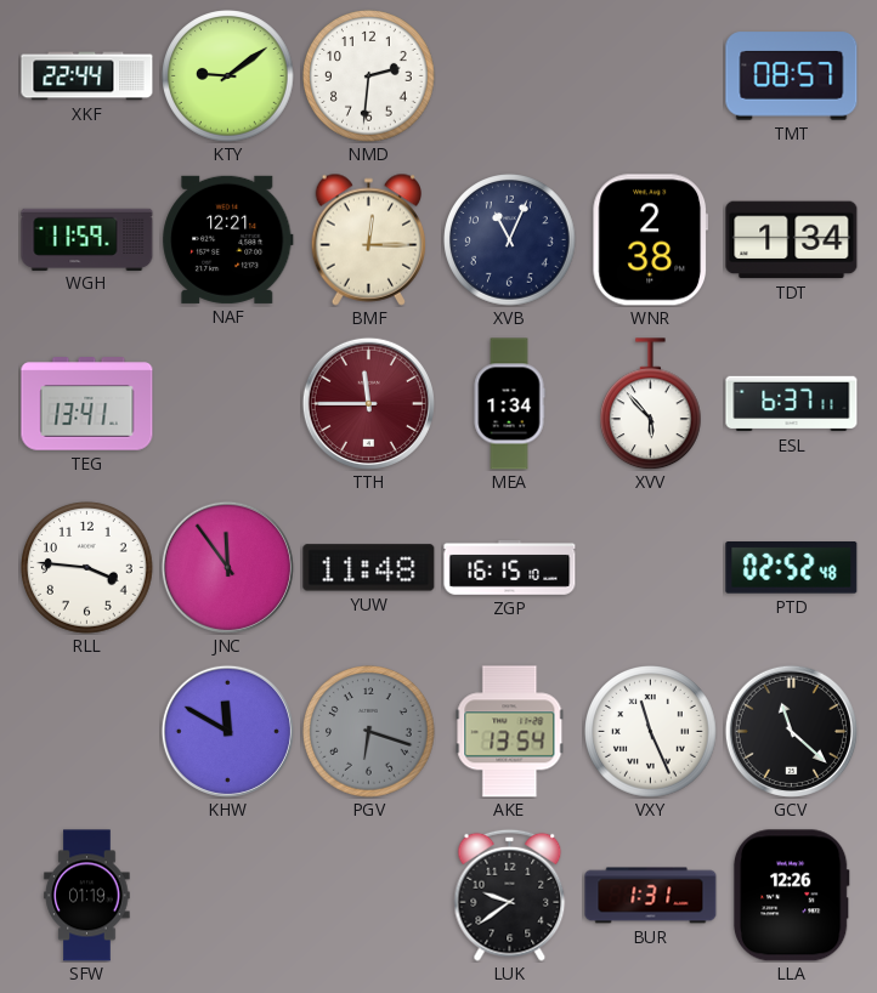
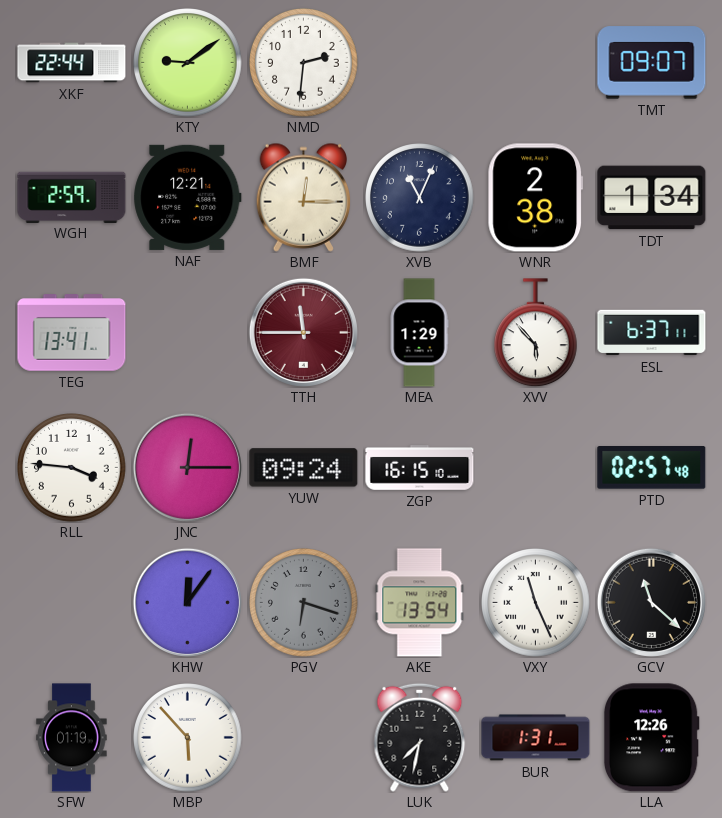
TMT: 08:57 -> 09:07 (652, 63)
WGH: 11:59 -> 2:59 (72, 197)
MEA: 1:34 -> 1:29 (419, 333)
JNC: 11:54 -> 12:15 (187, 467)
YUW: 11:48 -> 09:24 (304, 468)
PTD: 02:52 -> 02:57 (652, 468)
KHW: 11:50 -> 12:06 (187, 602)
MBP: none -> 5:53 (188, 738)
LUK: 9:39 -> 7:32 (420, 737)
